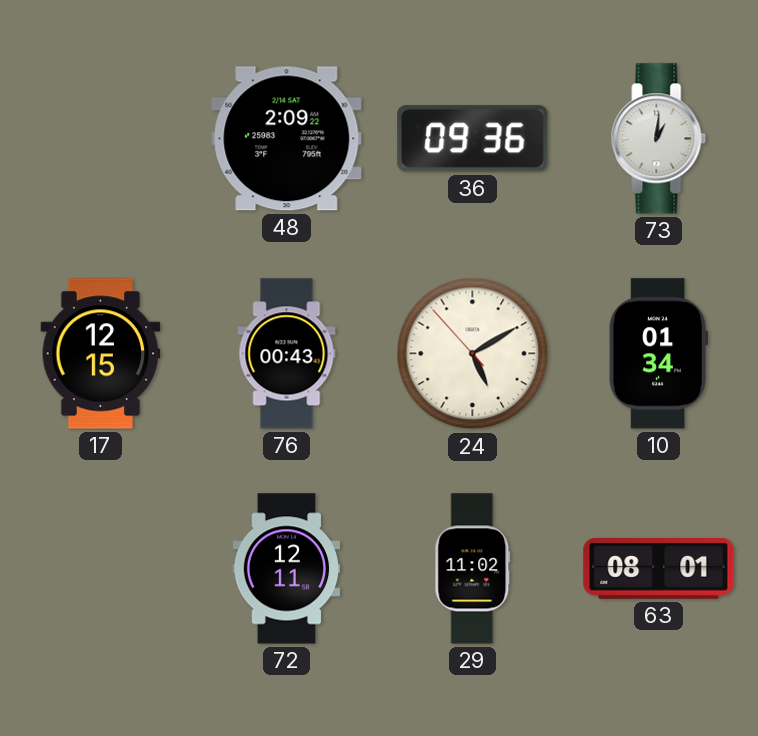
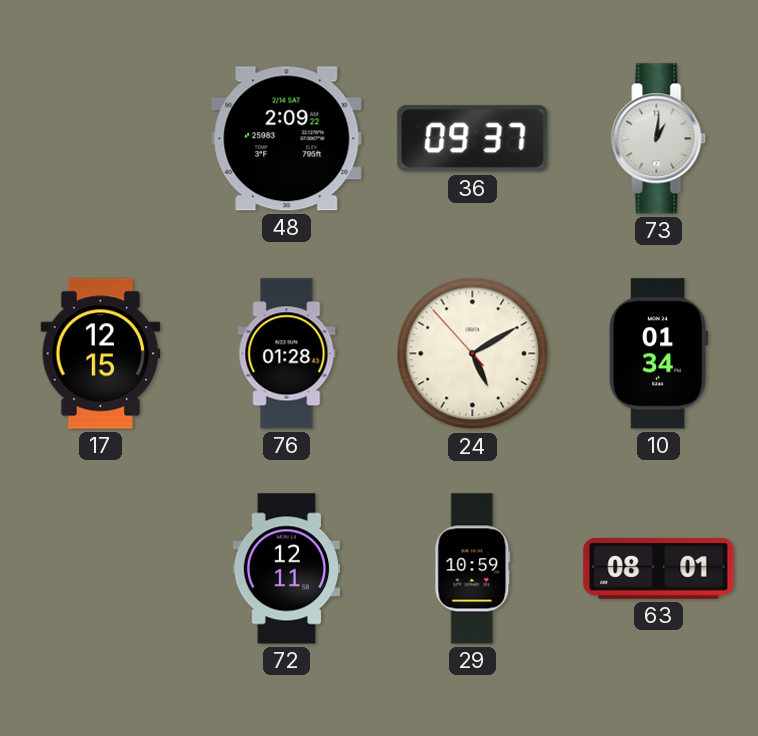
36: 09:36 -> 09:37 (473, 139)
76: 00:43 -> 01:28 (287, 354)
29: 11:02 -> 10:59 (473, 569)
